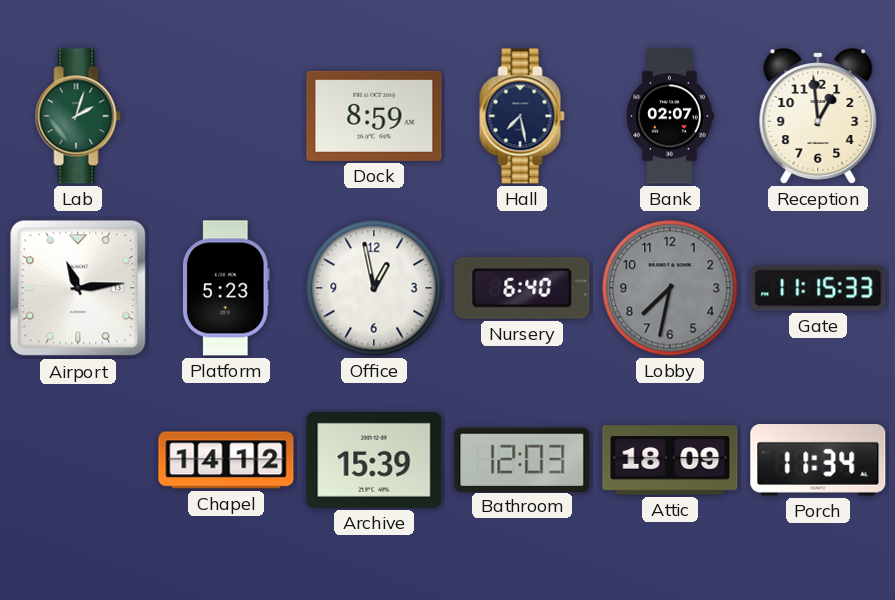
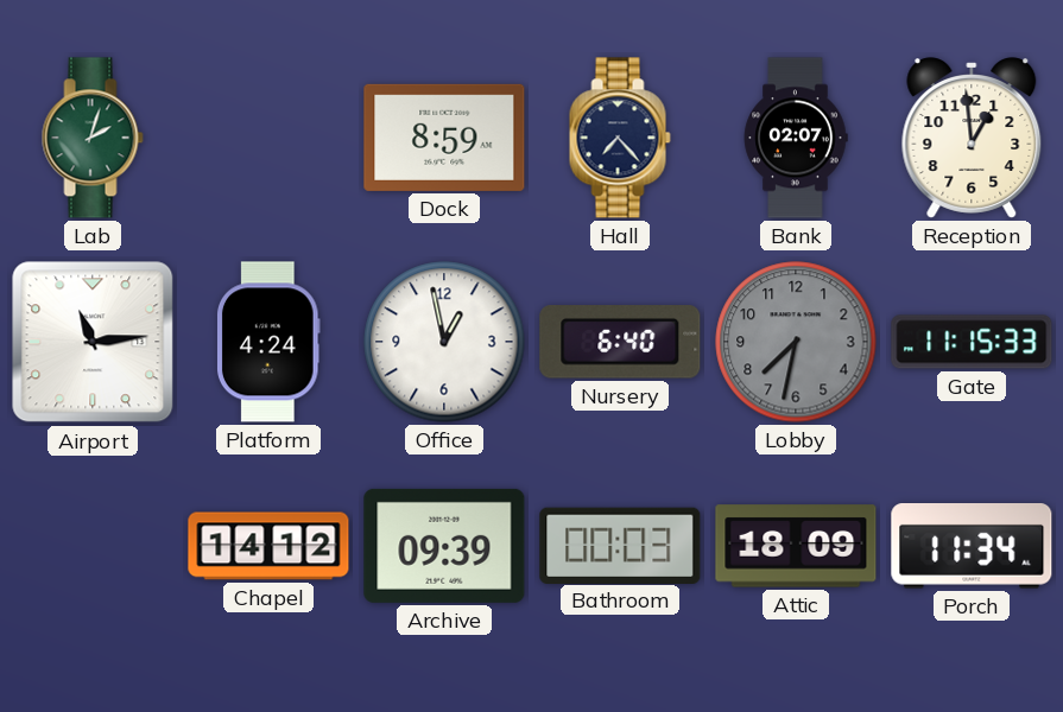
Hall: 7:28 -> 7:23 (620, 138)
Platform: 5:23 -> 4:24 (268, 342)
Archive: 15:39 -> 09:39 (444, 546)
Bathroom: 12:03 -> 00:03 (620, 545)
